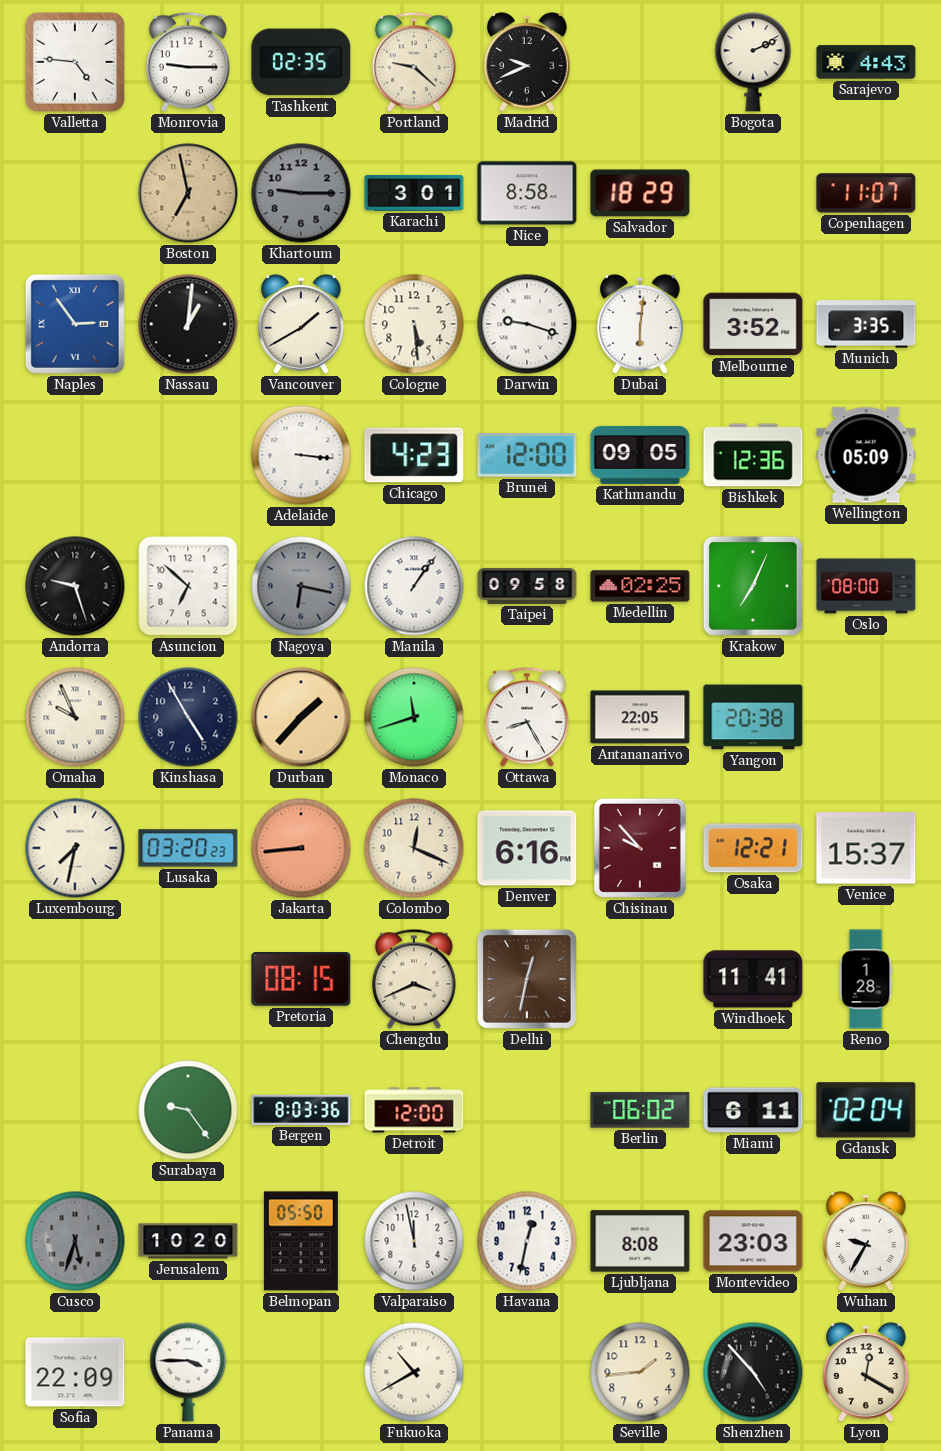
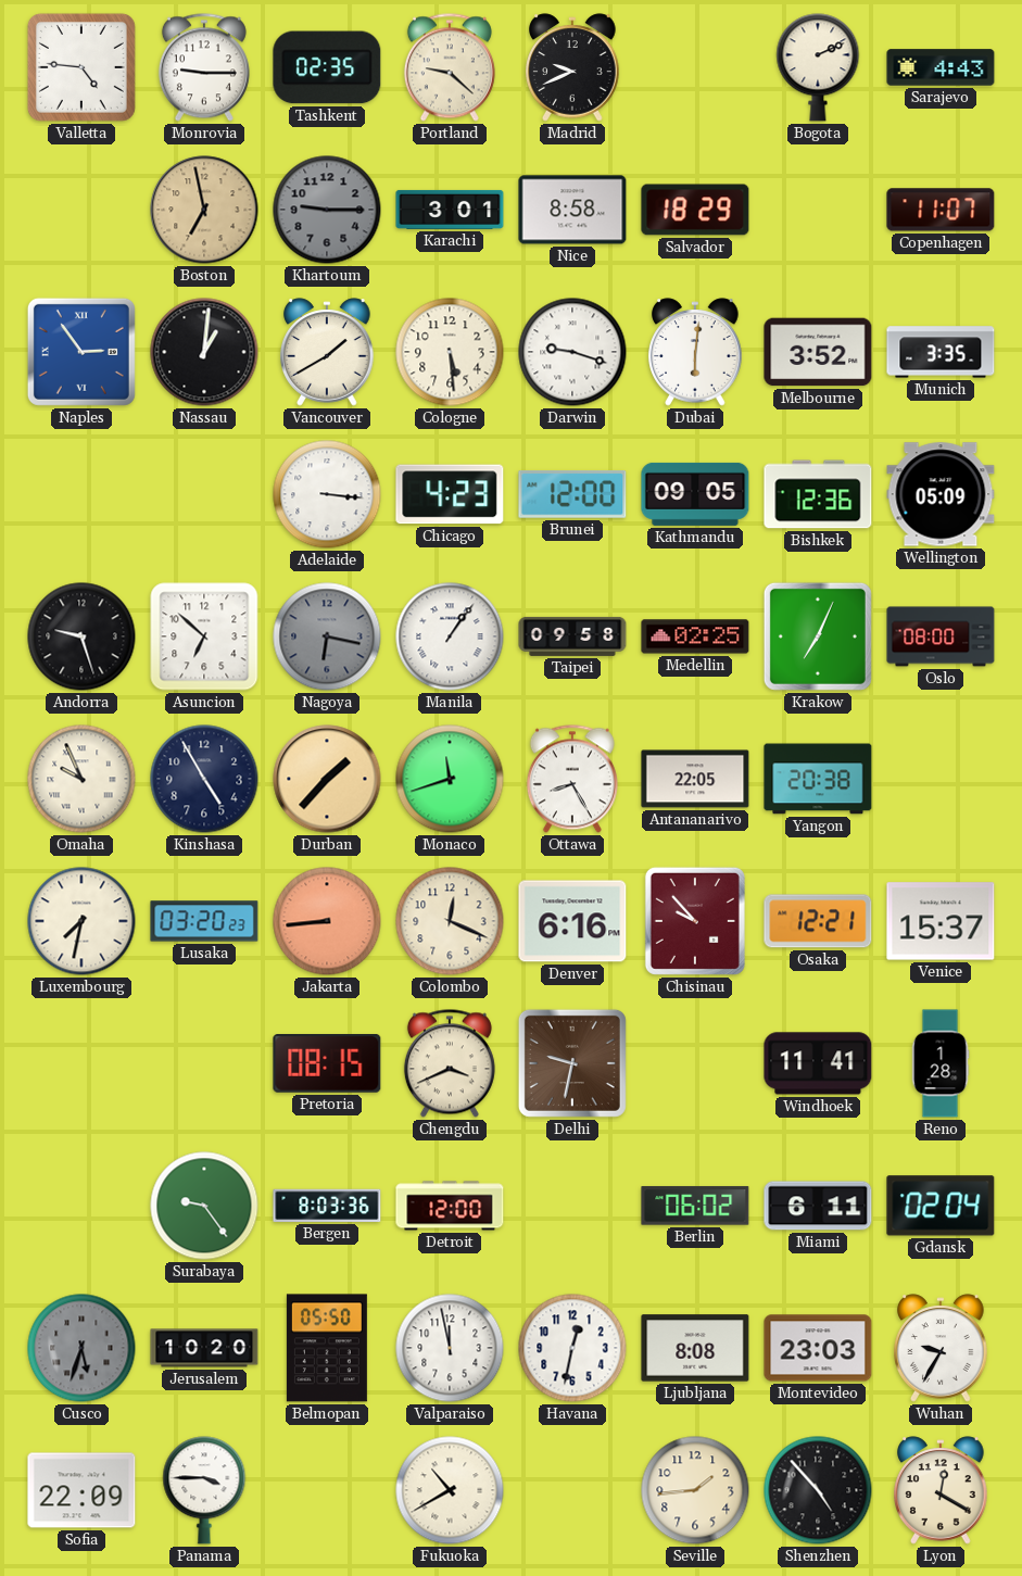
Delhi: 12:32 -> 9:32 (572, 1063)
